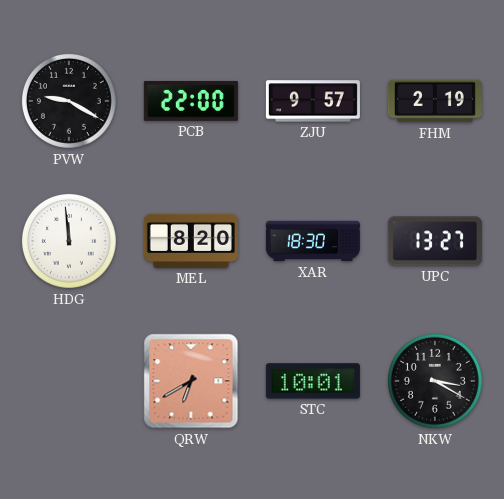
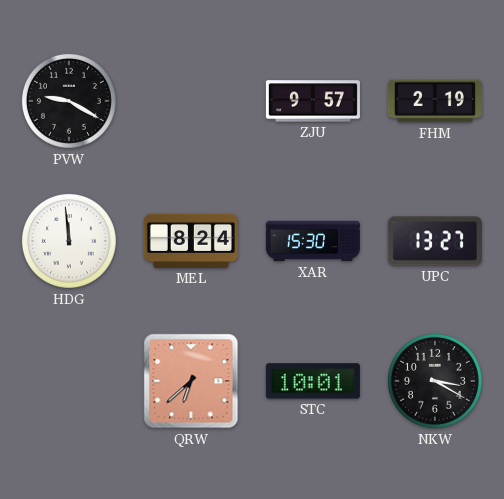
PCB: 22:00 -> none (191, 101)
MEL: 8:20 -> 8:24 (191, 241)
XAR: 18:30 -> 15:30 (313, 241)
QRW: 6:40 -> 6:38 (191, 381)
